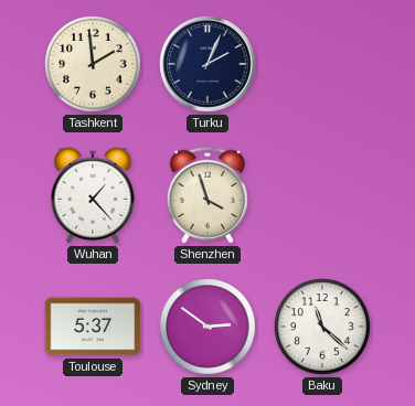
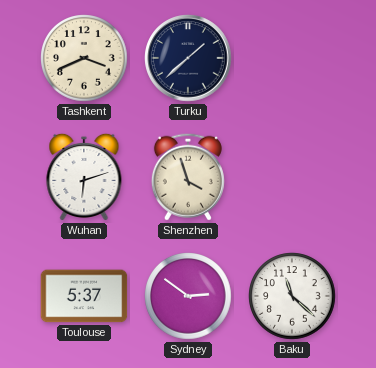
Tashkent: 1:59 -> 3:41 (84, 58)
Turku: 2:04 -> 1:38 (188, 58)
Wuhan: 1:23 -> 6:12 (84, 177)
